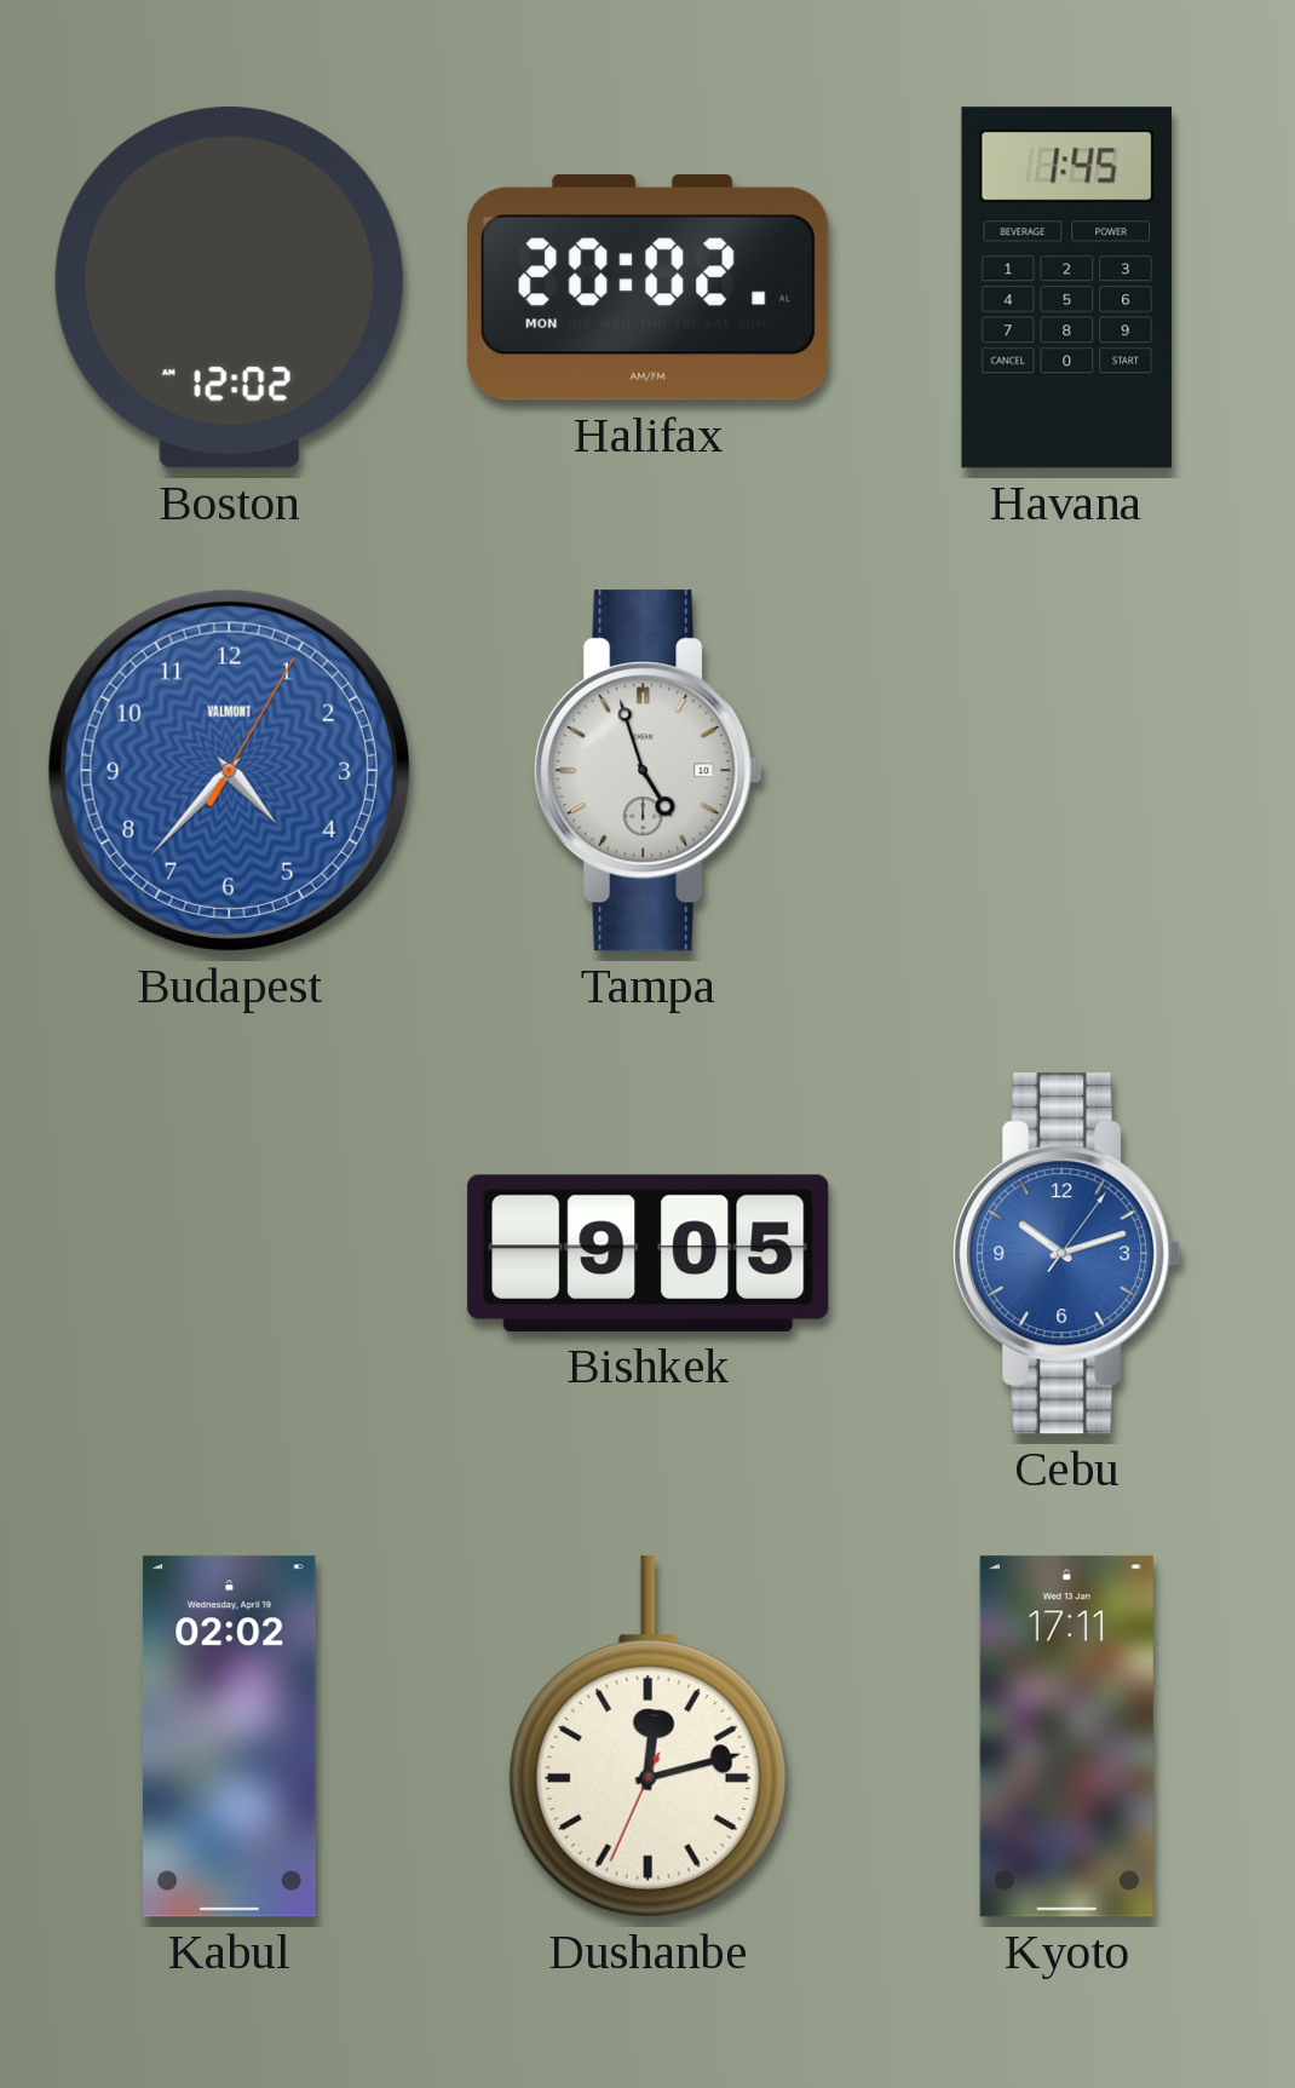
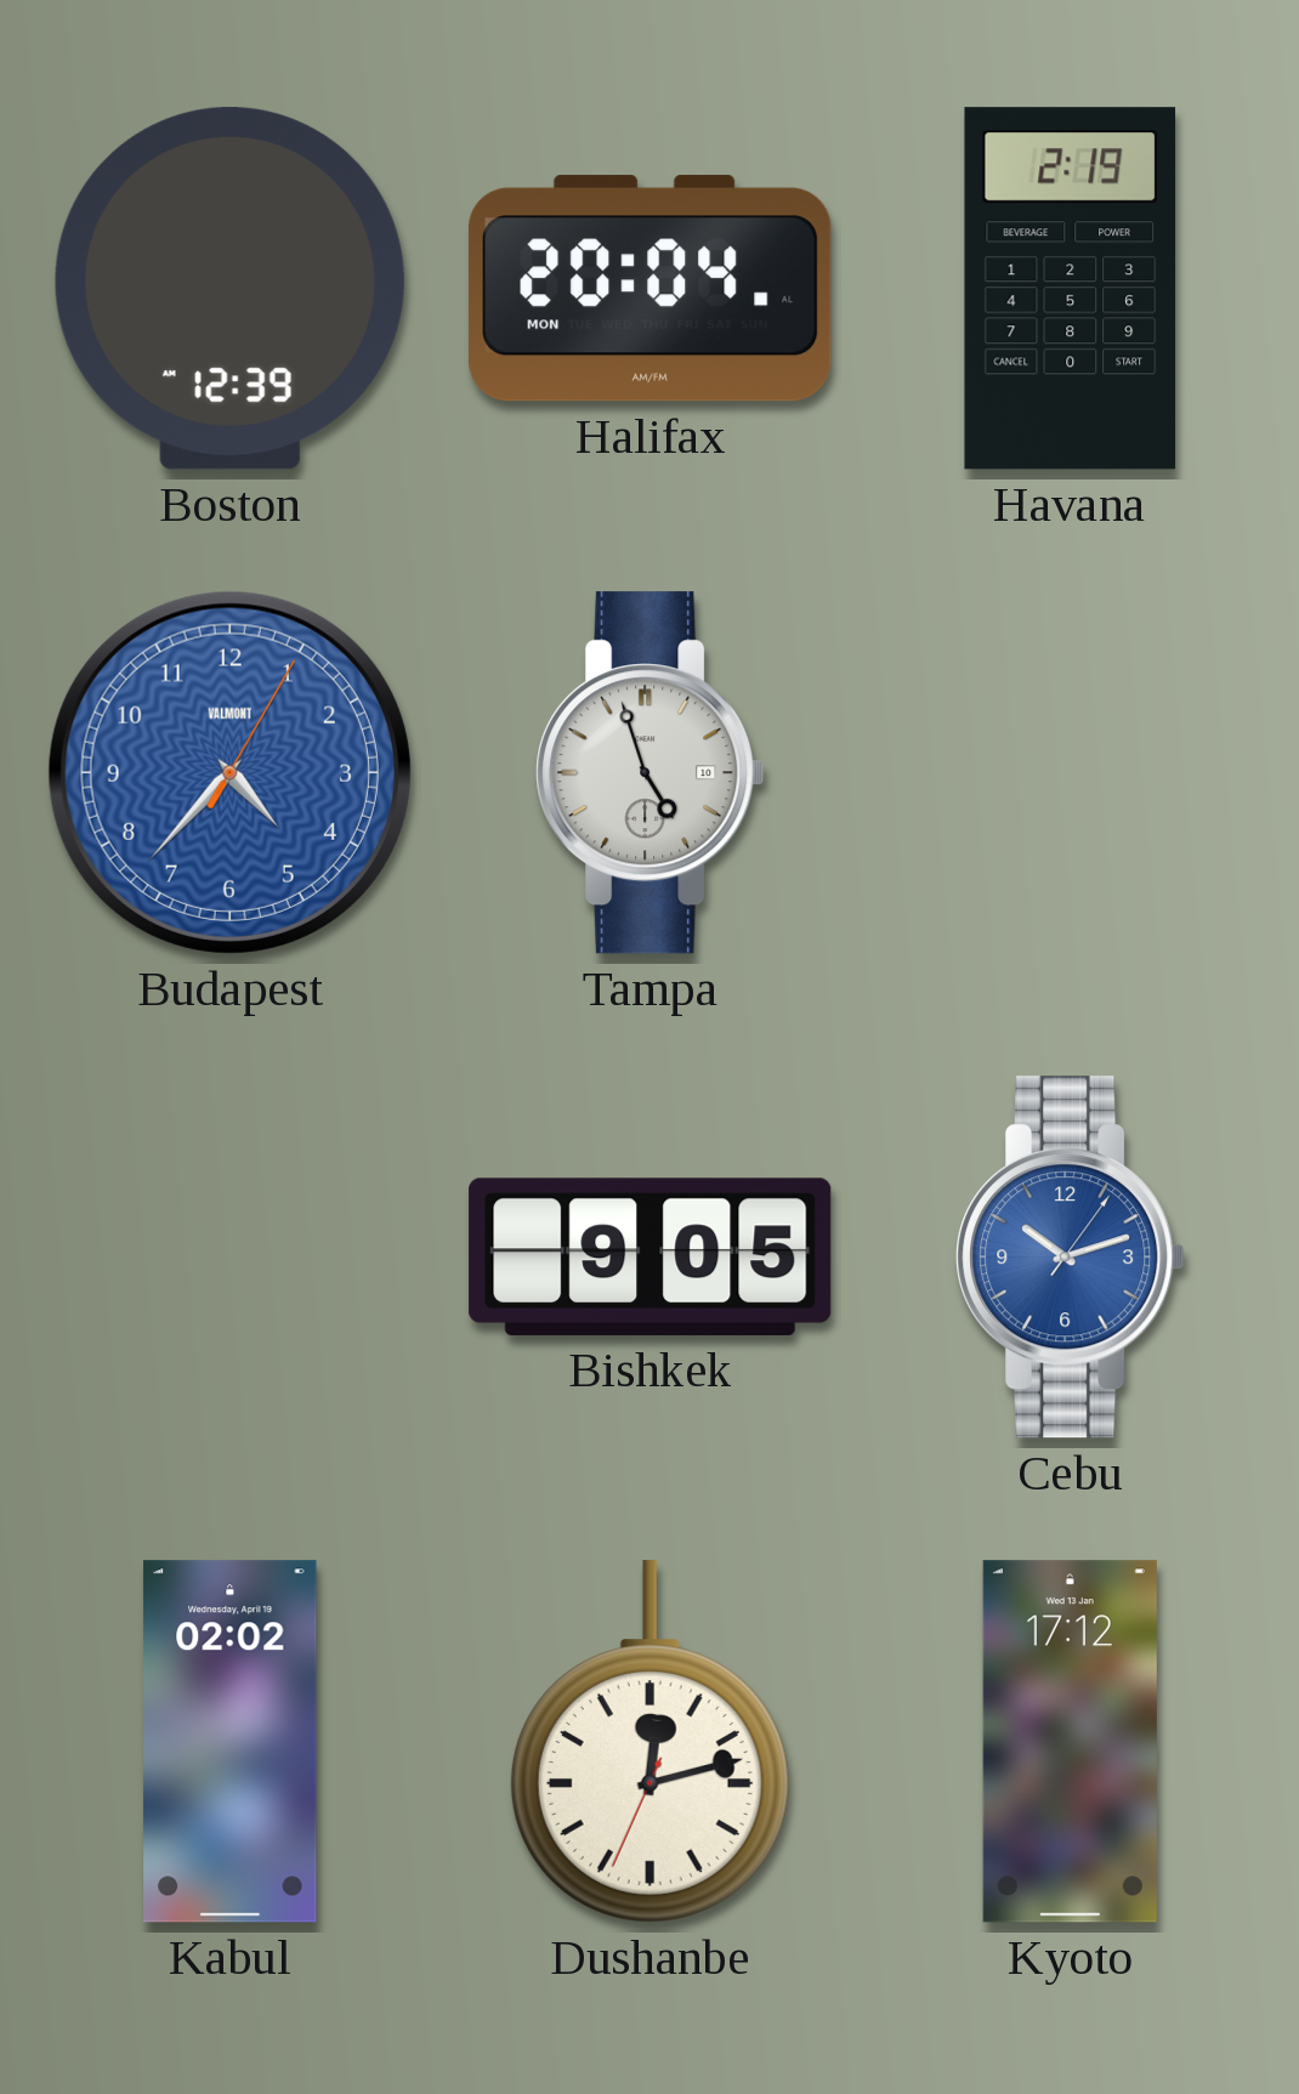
Boston: 12:02 -> 12:39 (229, 289)
Halifax: 20:02 -> 20:04 (651, 289)
Havana: 1:45 -> 2:19 (1071, 289)
Kyoto: 17:11 -> 17:12 (1070, 1742)
